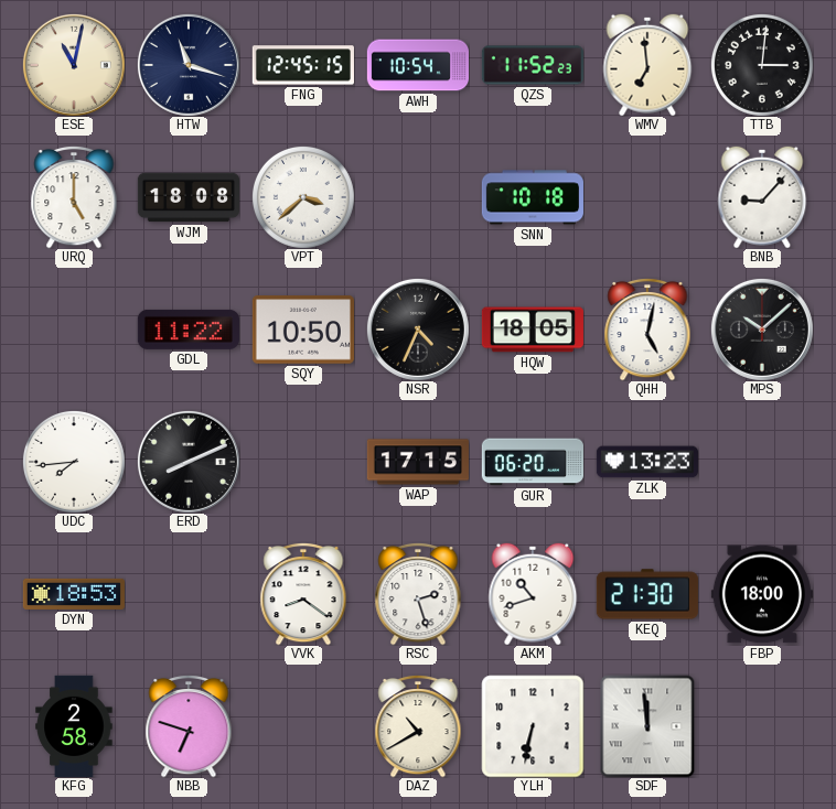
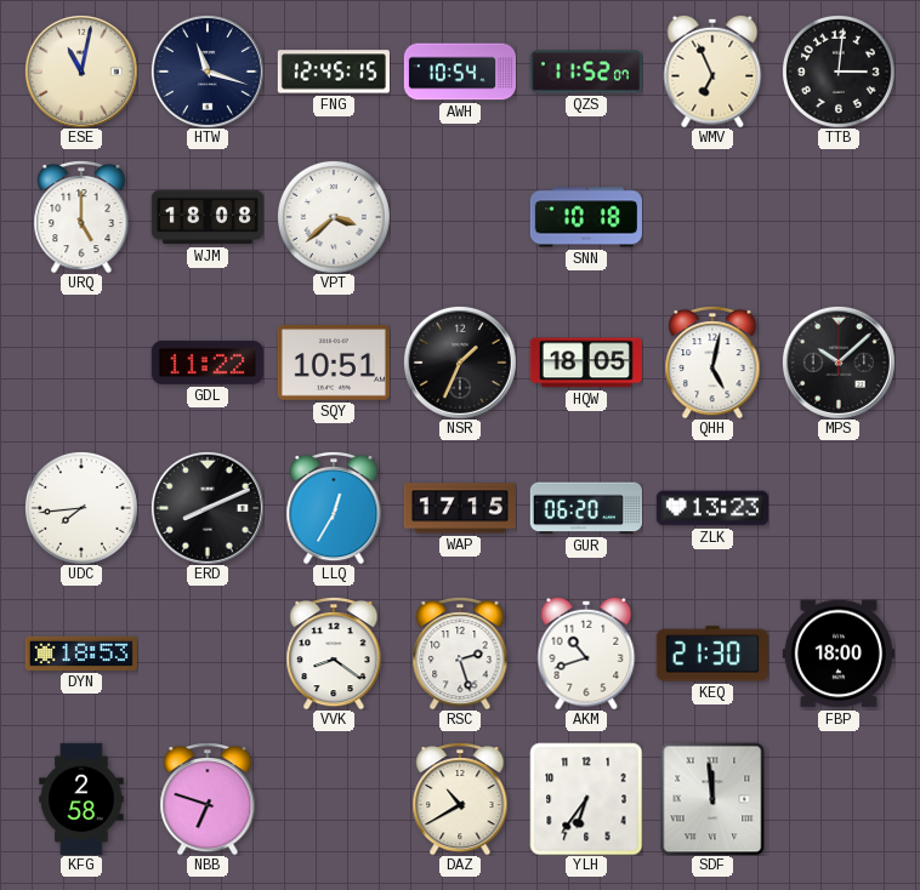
QZS: 11:52:23 -> 11:52:07 (586, 72)
WMV: 6:59 -> 6:56 (712, 72)
BNB: 9:07 -> none (762, 197)
SQY: 10:50 -> 10:51 (334, 363)
NSR: 4:34 -> 1:34 (460, 363)
LLQ: none -> 12:35 (334, 508)
YLH: 6:32 -> 6:36 (586, 799)
